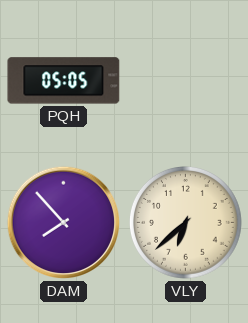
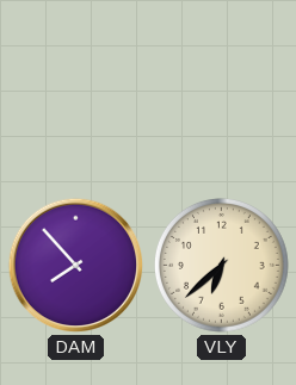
PQH: 05:05 -> none (64, 81)
